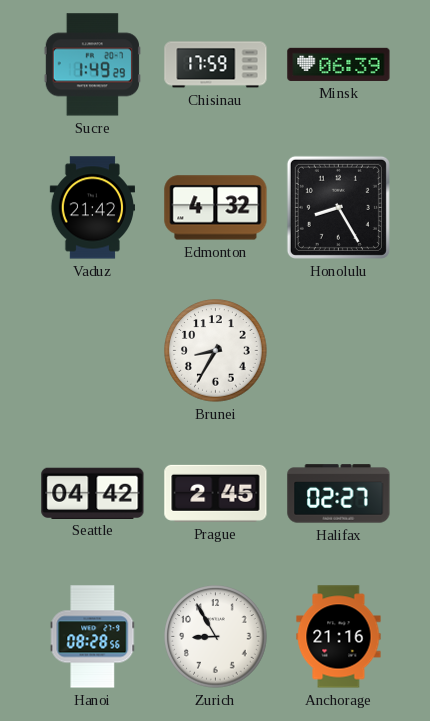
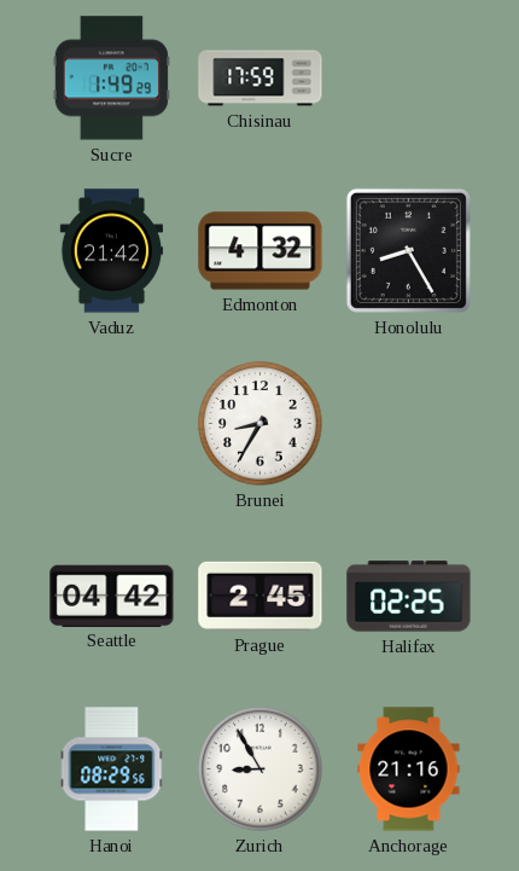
Minsk: 06:39 -> none (339, 64)
Halifax: 02:27 -> 02:25 (409, 597)
Hanoi: 08:28 -> 08:29 (112, 770)
